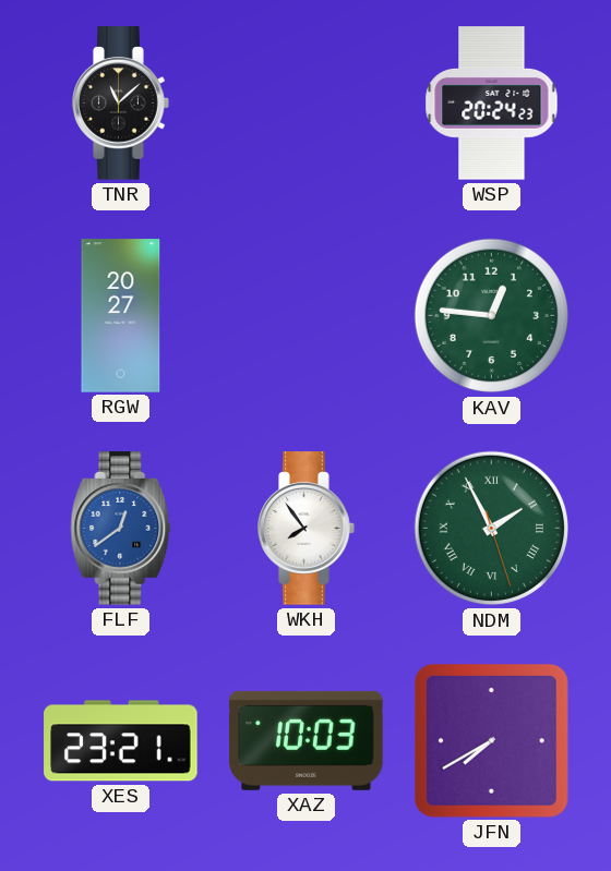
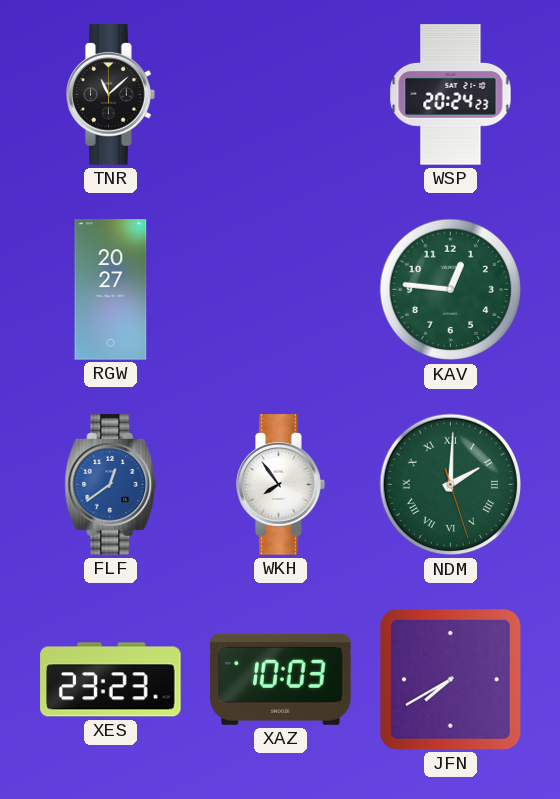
NDM: 1:55 -> 2:00 (451, 485)
XES: 23:21 -> 23:23 (111, 680)
